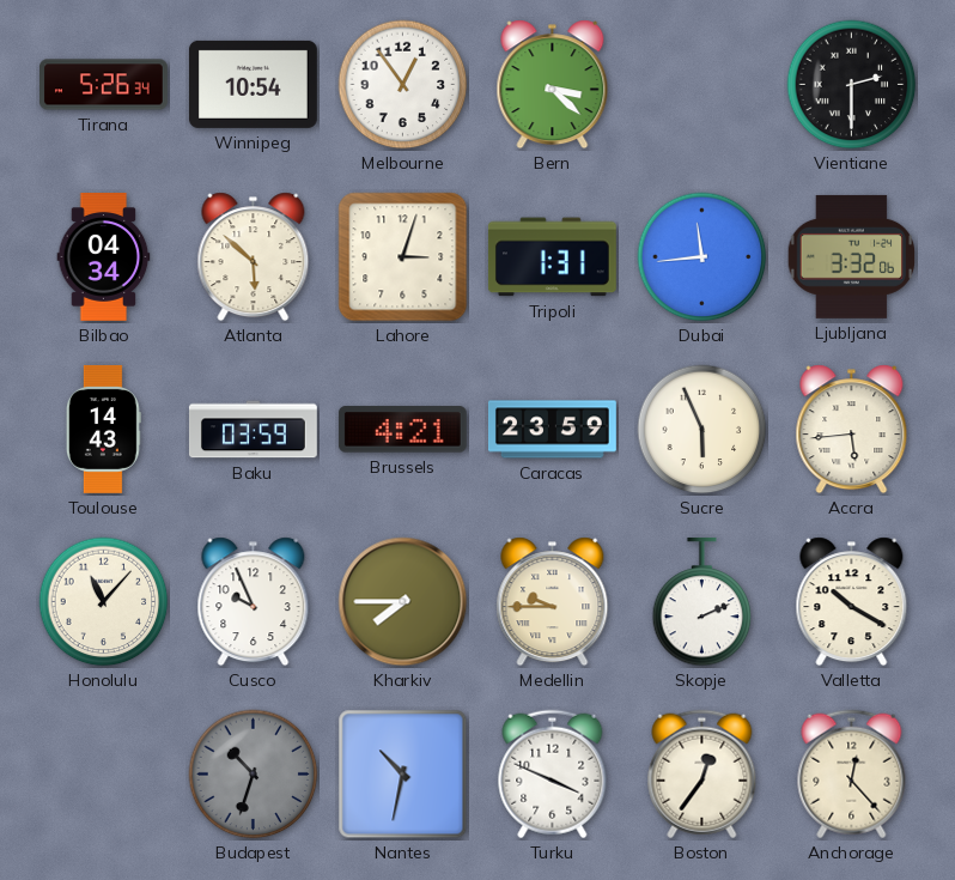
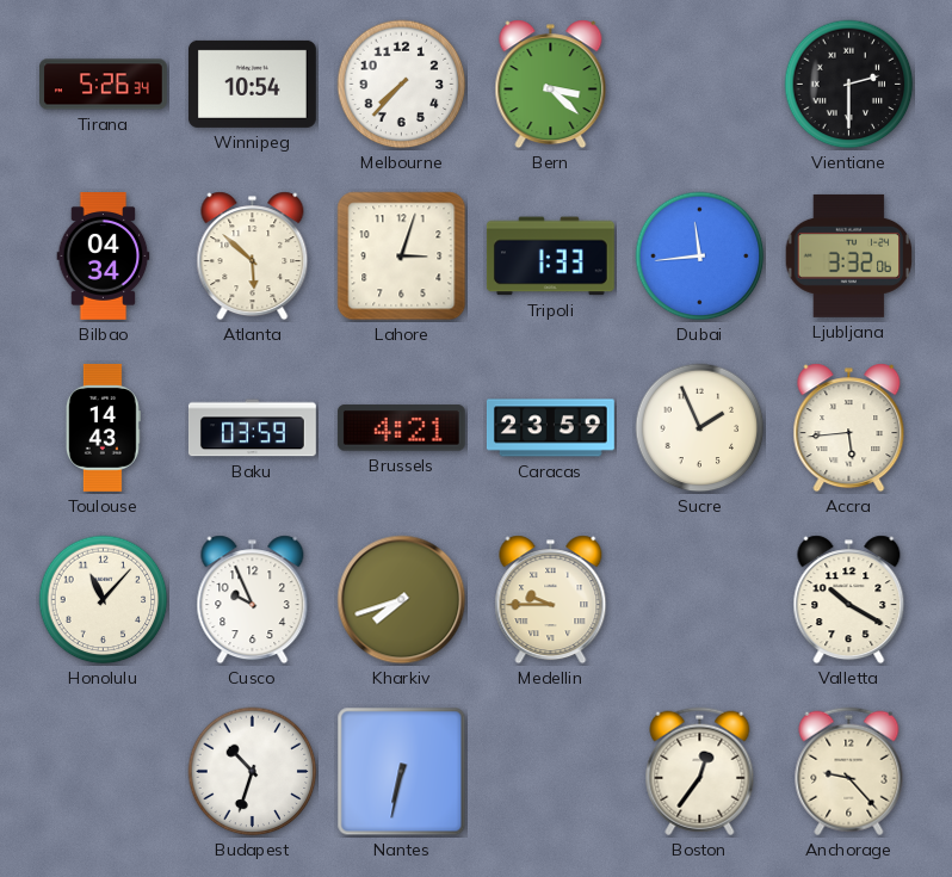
Melbourne: 12:54 -> 7:37 (402, 85)
Tripoli: 1:31 -> 1:33 (550, 257)
Sucre: 5:56 -> 1:56 (700, 428)
Kharkiv: 7:45 -> 7:42 (402, 600)
Skopje: 2:11 -> none (702, 602)
Budapest dial: grey -> white (253, 772)
Nantes: 10:32 -> 6:32 (402, 772)
Turku: 3:49 -> none (553, 775)
Anchorage: 12:23 -> 9:23 (849, 772)
